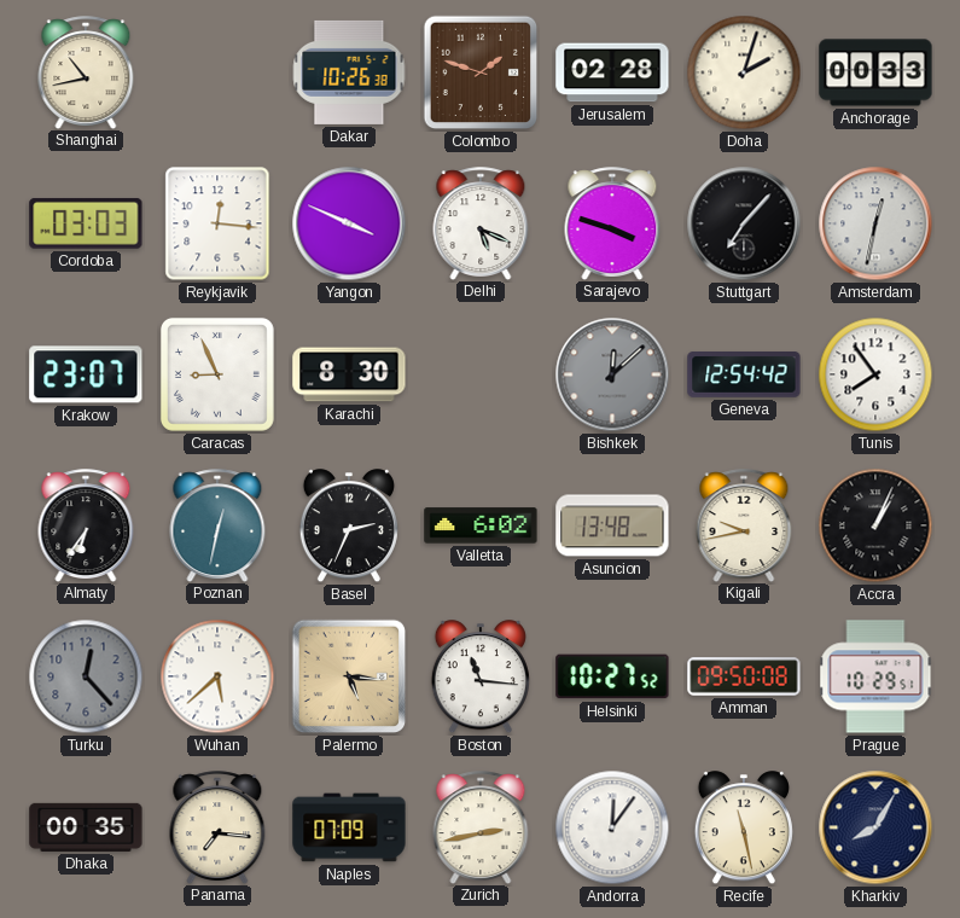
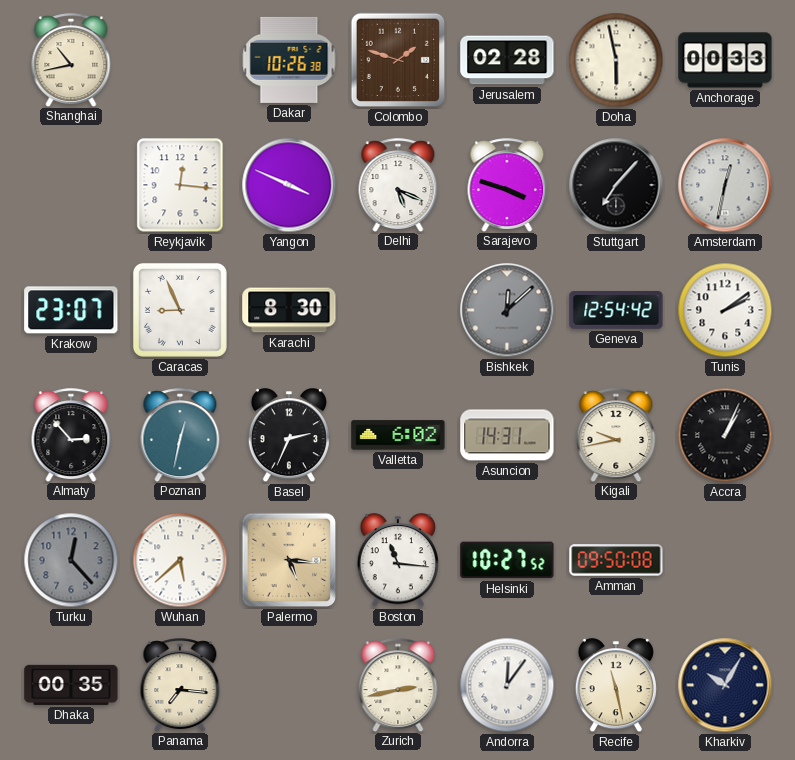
Doha: 2:03 -> 5:58 (616, 60)
Cordoba: 03:03 -> none (86, 223)
Tunis: 7:54 -> 2:09 (725, 310)
Almaty: 6:36 -> 2:53 (71, 435)
Asuncion: 13:48 -> 14:31 (507, 435)
Prague: 10:29 -> none (875, 676)
Naples: 07:09 -> none (349, 827)
Kharkiv: 8:05 -> 10:05 (725, 685)
